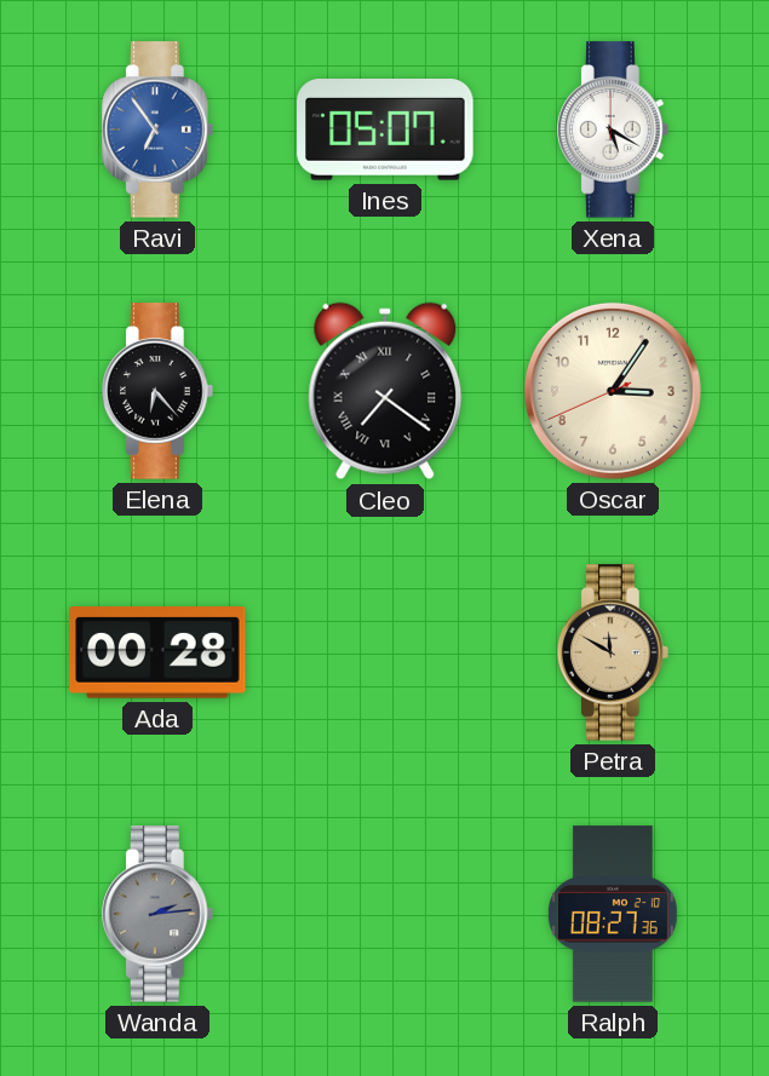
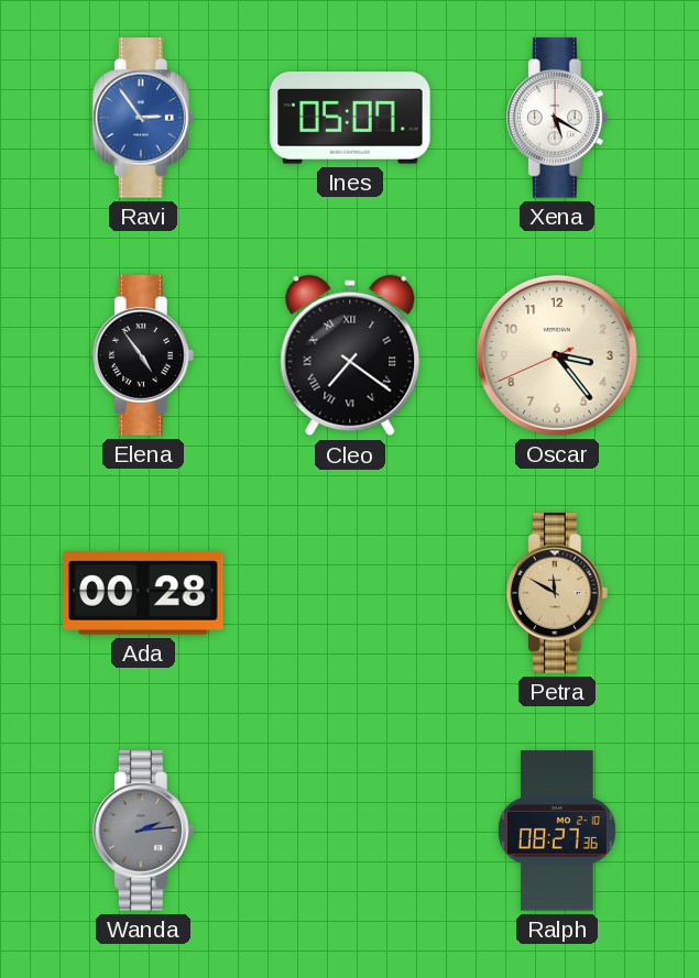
Ravi: 6:54 -> 2:54 (144, 118)
Elena: 6:23 -> 4:54 (144, 355)
Oscar: 3:05 -> 3:23 (557, 355)
